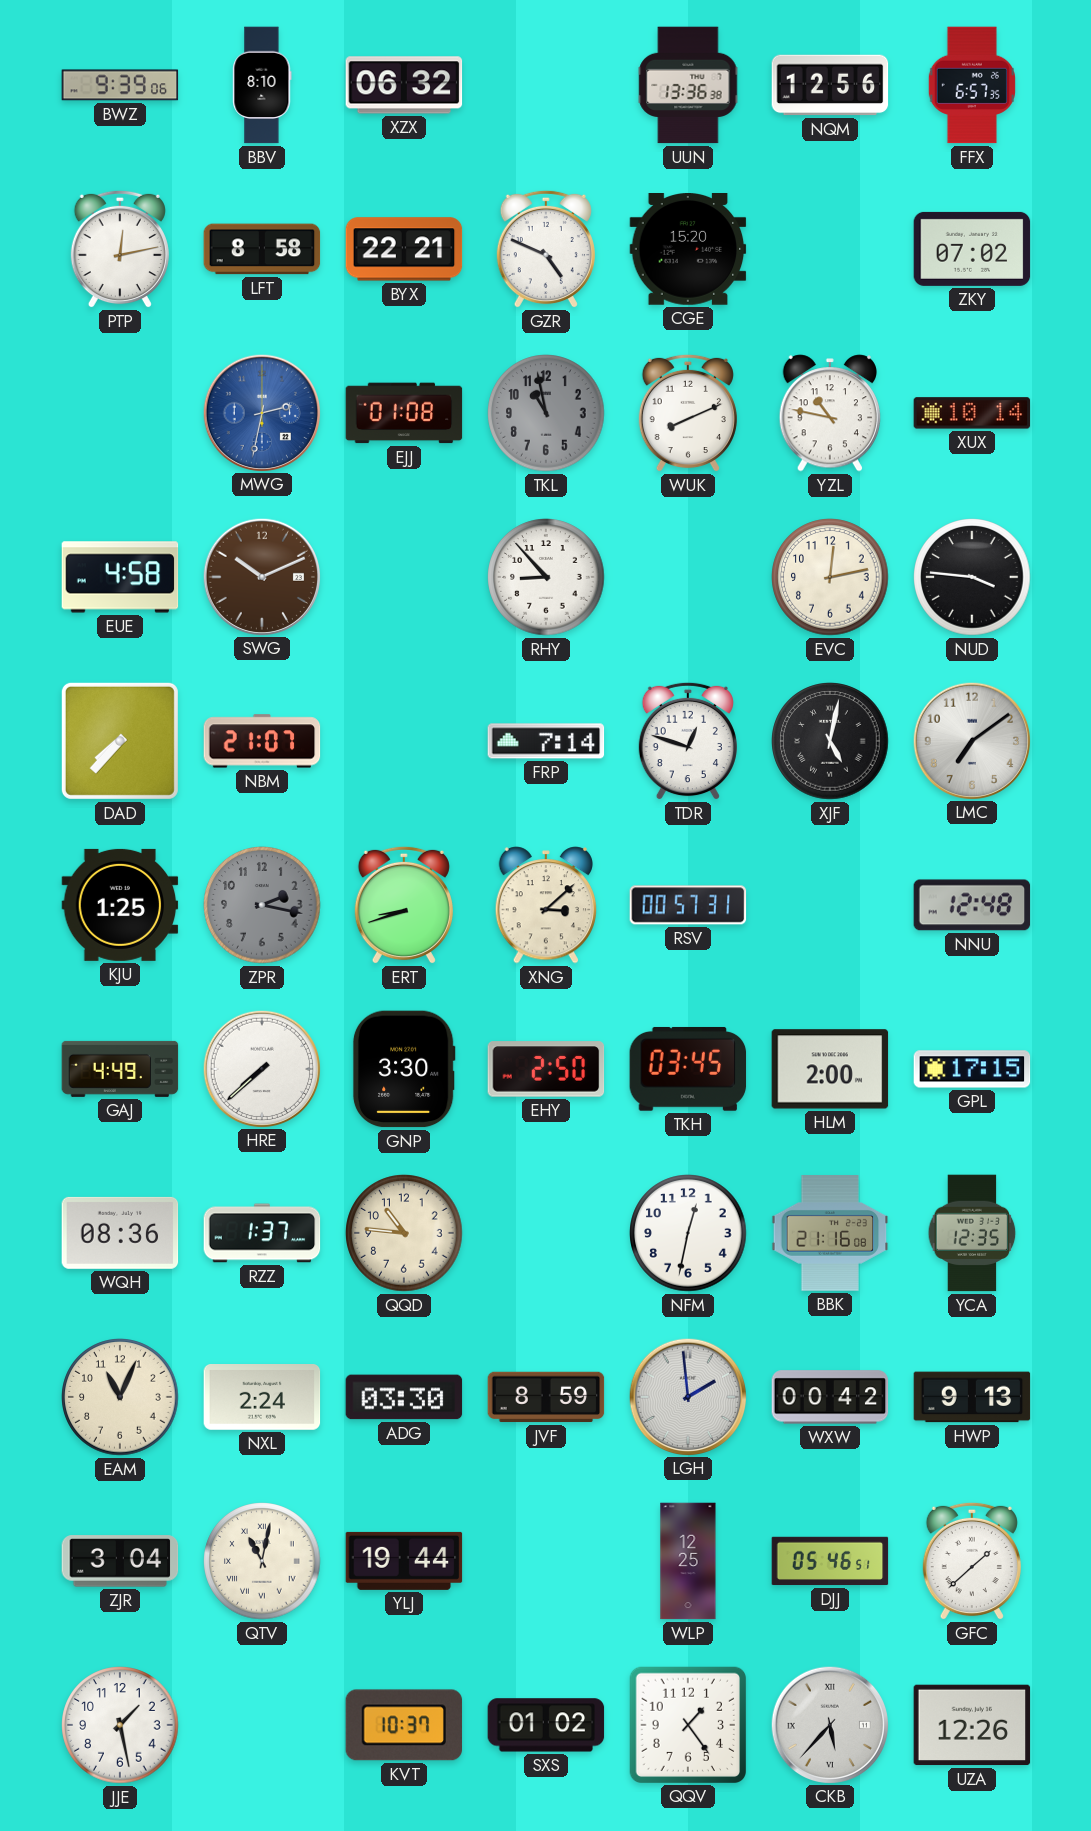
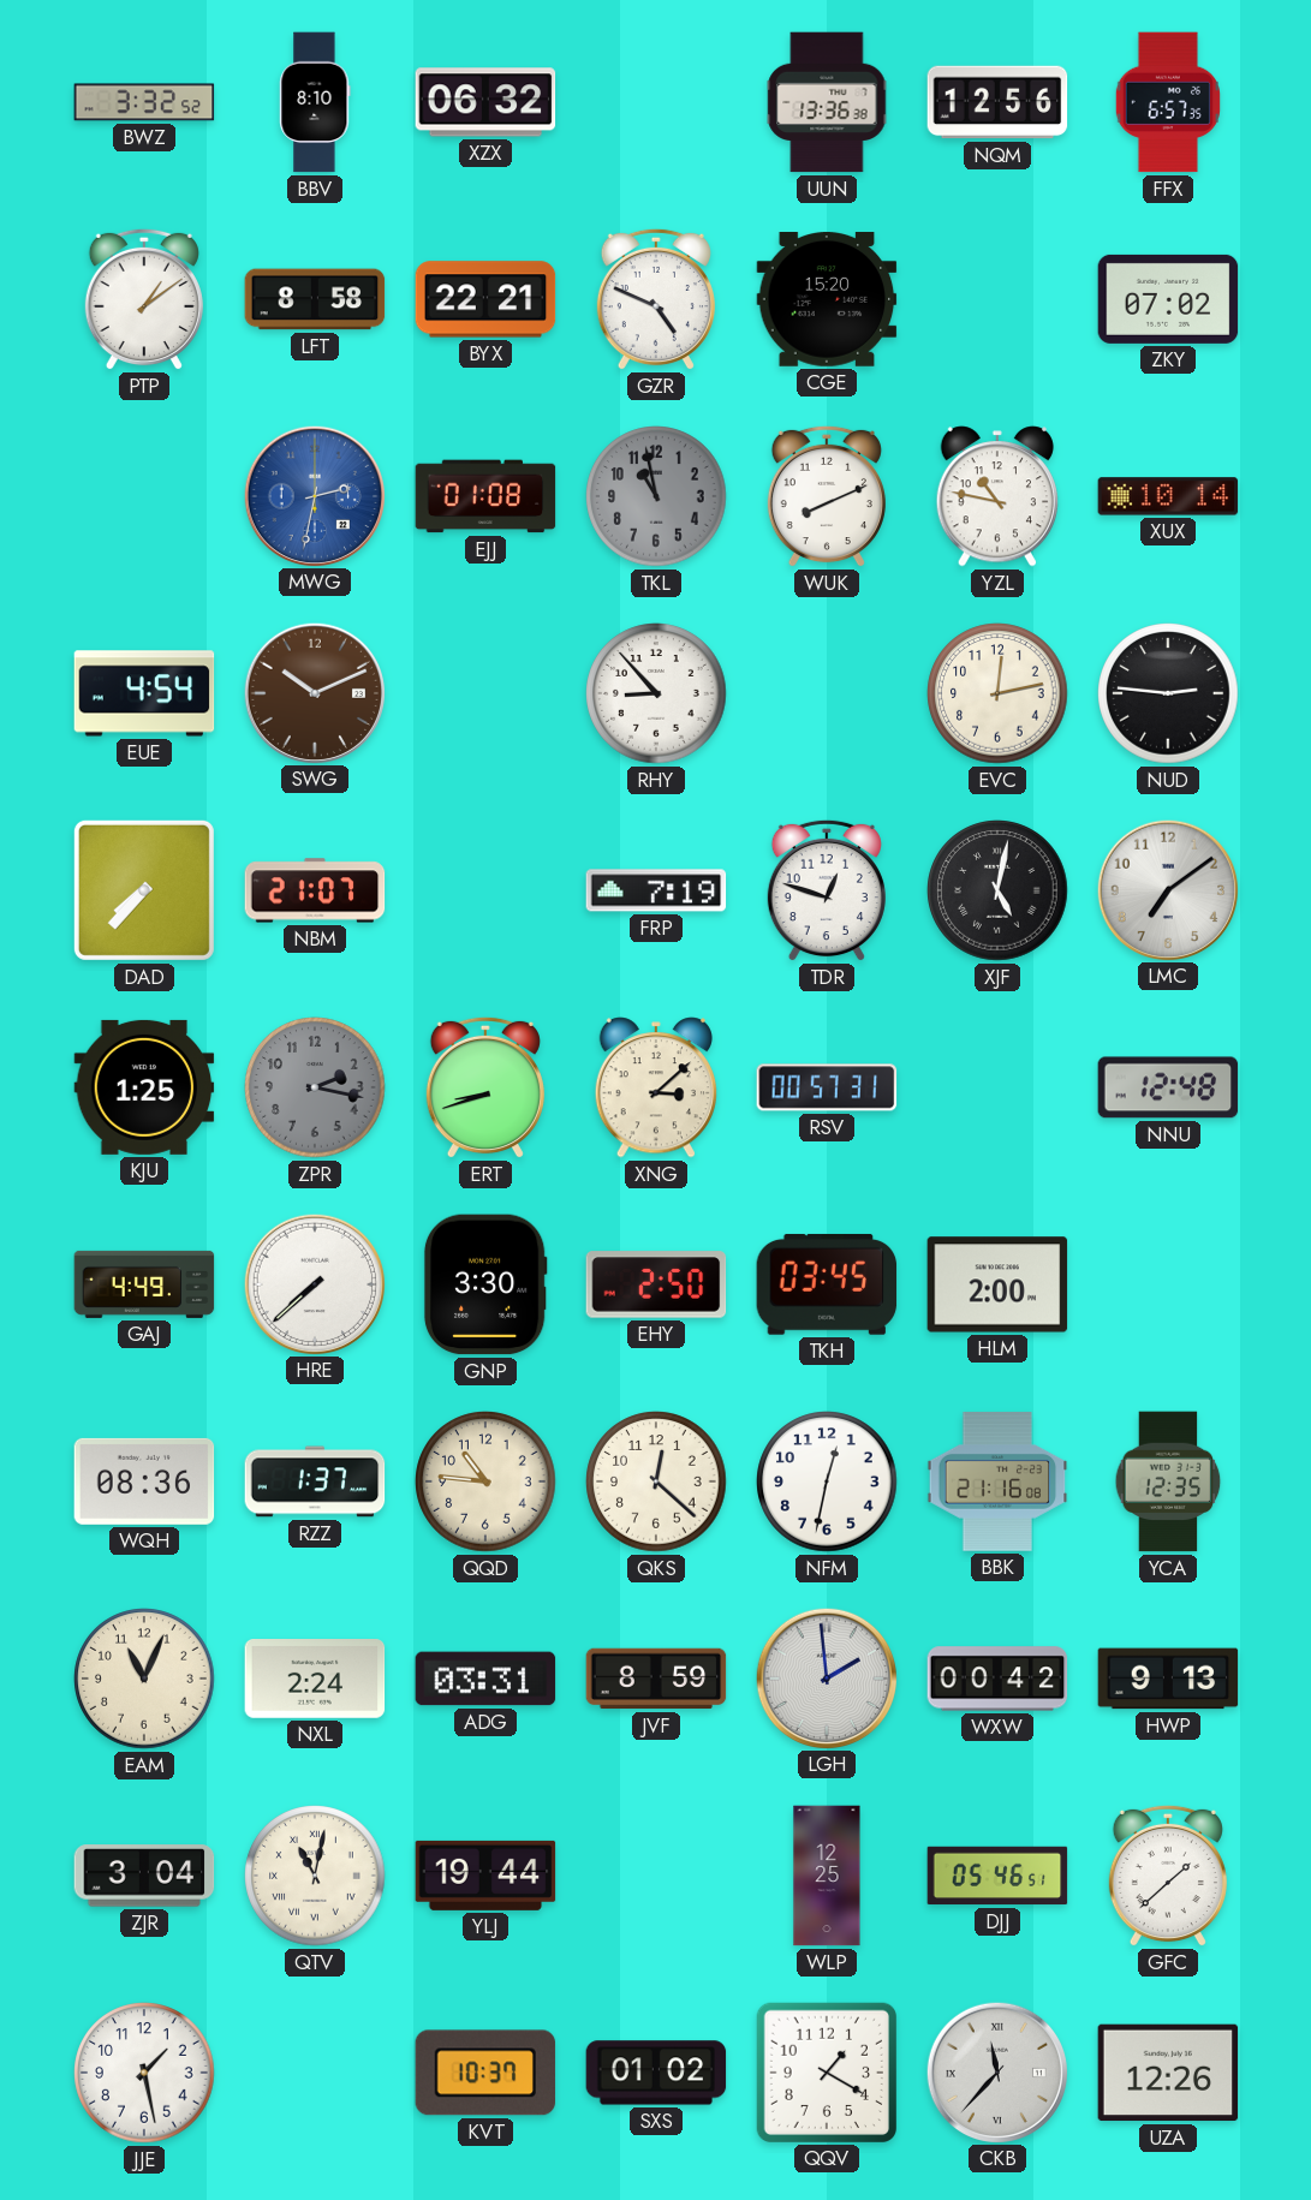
BWZ: 9:39 -> 3:32 (144, 102)
PTP: 12:13 -> 1:09 (144, 299)
EUE: 4:58 -> 4:54 (144, 693)
NUD: 3:46 -> 2:46 (1168, 693)
FRP: 7:14 -> 7:19 (656, 890)
GPL: 17:15 -> none (972, 1069)
QKS: none -> 12:22 (656, 1481)
ADG: 03:30 -> 03:31 (485, 1679)
QQV: 1:24 -> 1:20 (826, 2071)
CKB: 5:37 -> 11:37 (996, 2071)
